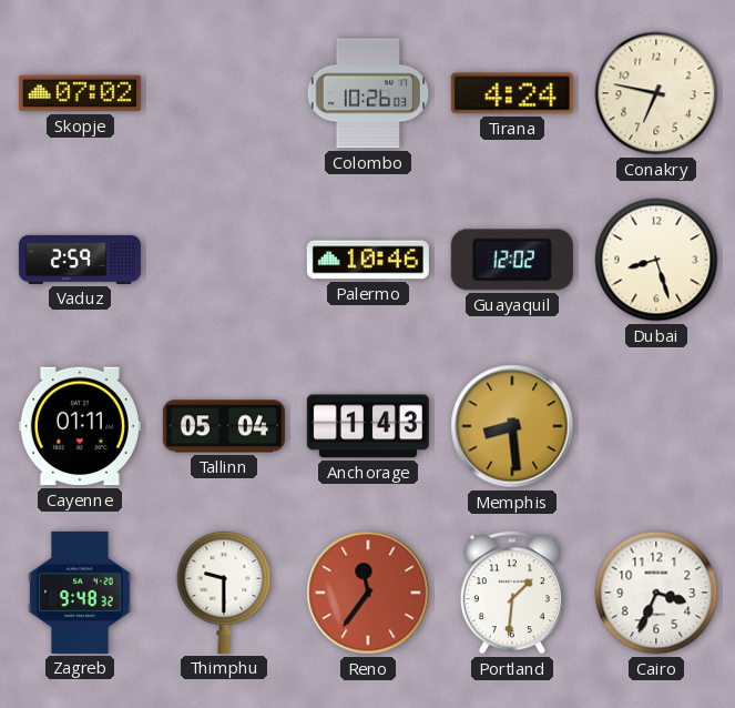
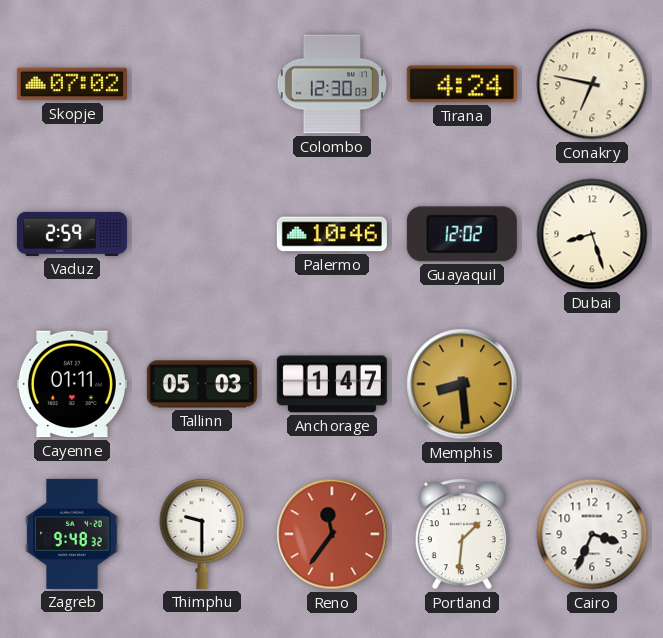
Colombo: 10:26 -> 12:30 (331, 84)
Tallinn: 05:04 -> 05:03 (202, 384)
Anchorage: 1:43 -> 1:47 (332, 384)
